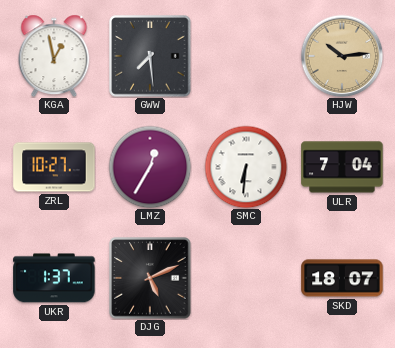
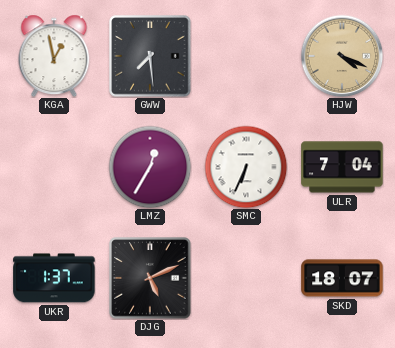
HJW: 10:14 -> 4:19 (342, 56)
ZRL: 10:27 -> none (54, 167)
SMC: 6:31 -> 6:34 (246, 167)
